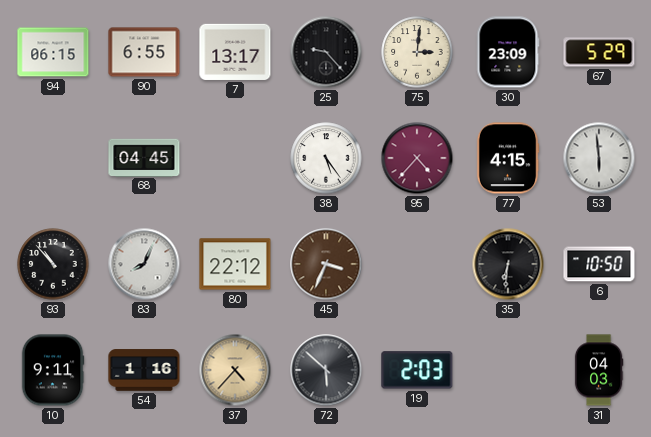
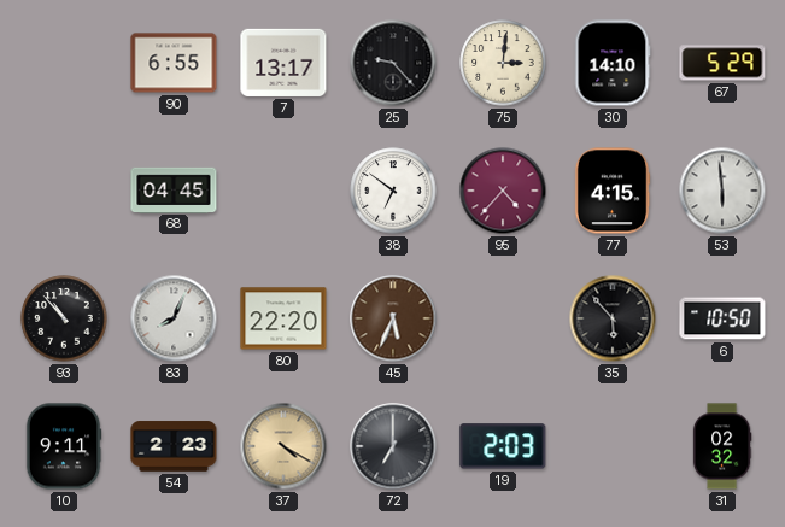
94: 06:15 -> none (53, 52)
30: 23:09 -> 14:10 (613, 63)
38: 5:24 -> 6:51 (393, 191)
80: 22:12 -> 22:20 (283, 318)
45: 3:34 -> 5:34 (393, 318)
35: 6:31 -> 5:53 (613, 318)
54: 1:16 -> 2:23 (174, 446)
37: 4:37 -> 4:20 (283, 446)
72: 5:52 -> 7:00 (393, 446)
31: 04:03 -> 02:32 (722, 446)
